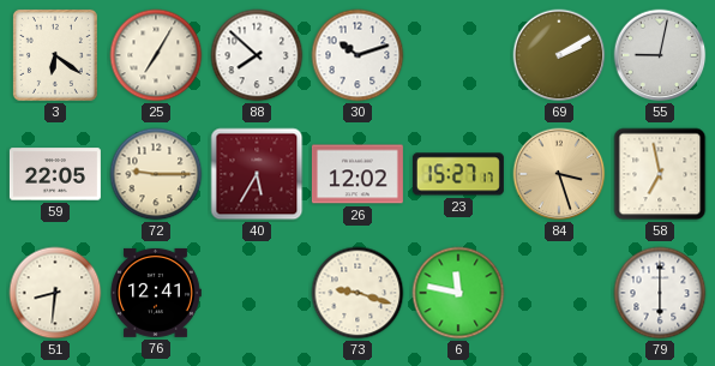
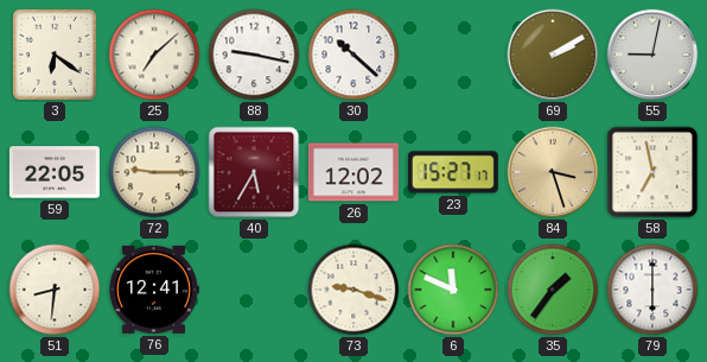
25: 7:05 -> 7:08 (154, 55)
88: 7:52 -> 9:17 (254, 55)
30: 10:12 -> 10:22 (353, 55)
6: 11:47 -> 11:49 (453, 290)
35: none -> 1:36 (553, 290)
